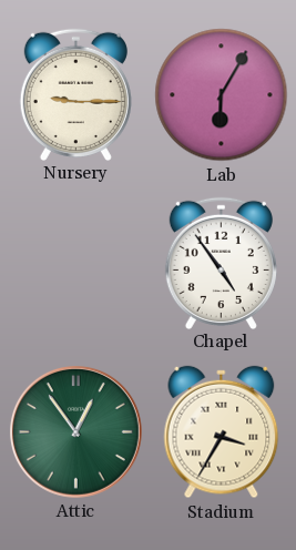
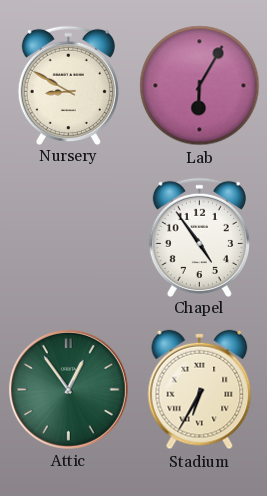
Nursery: 9:15 -> 8:50 (68, 85)
Stadium: 3:35 -> 6:35 (200, 390)
